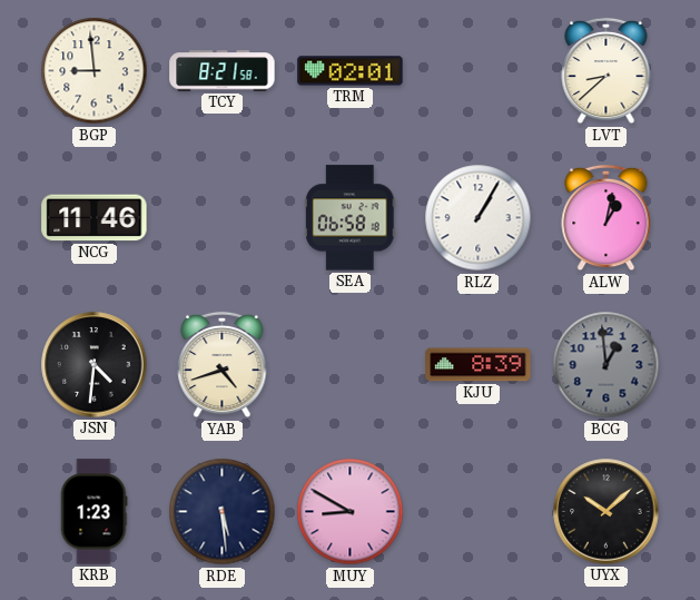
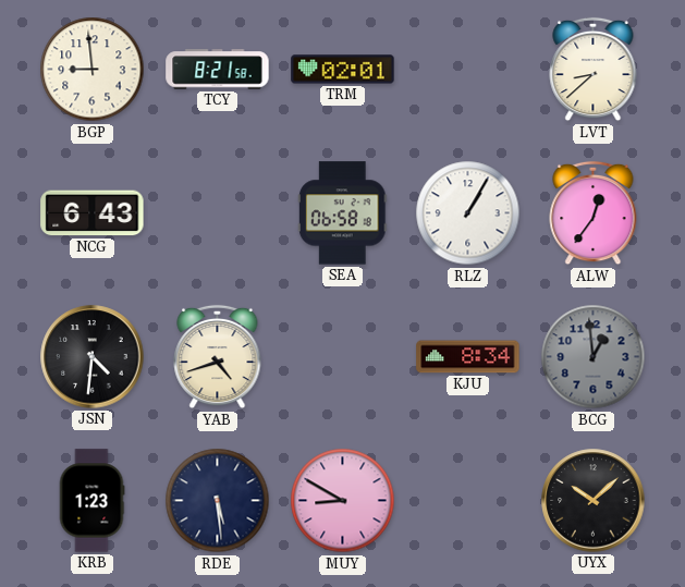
NCG: 11:46 -> 6:43 (93, 213)
ALW: 1:02 -> 12:36 (594, 213)
KJU: 8:39 -> 8:34 (468, 357)
